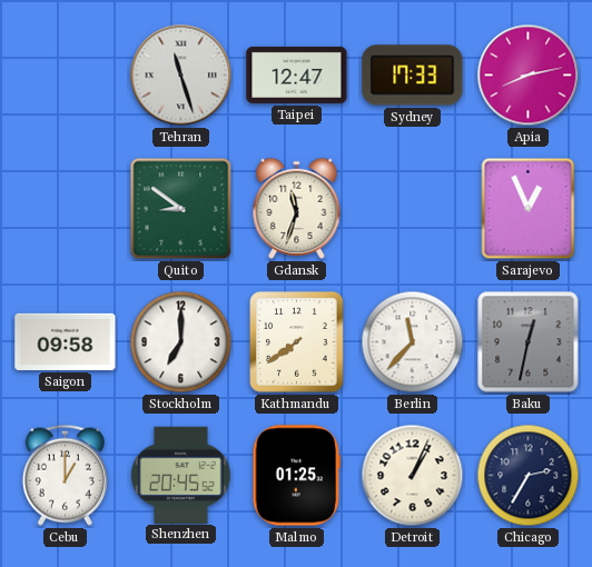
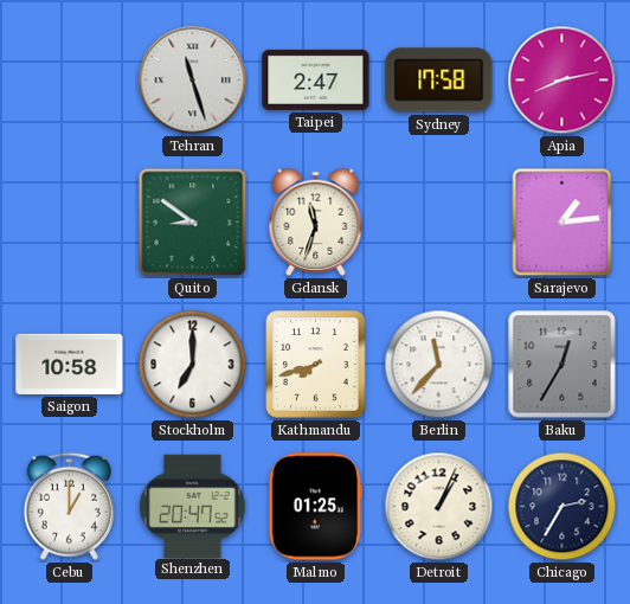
Taipei: 12:47 -> 2:47 (316, 79)
Sydney: 17:33 -> 17:58 (439, 81)
Sarajevo: 12:56 -> 1:14 (562, 223)
Saigon: 09:58 -> 10:58 (70, 364)
Kathmandu: 7:39 -> 7:42 (316, 365)
Baku: 12:32 -> 12:35 (562, 365)
Shenzhen: 20:45 -> 20:47 (192, 506)
